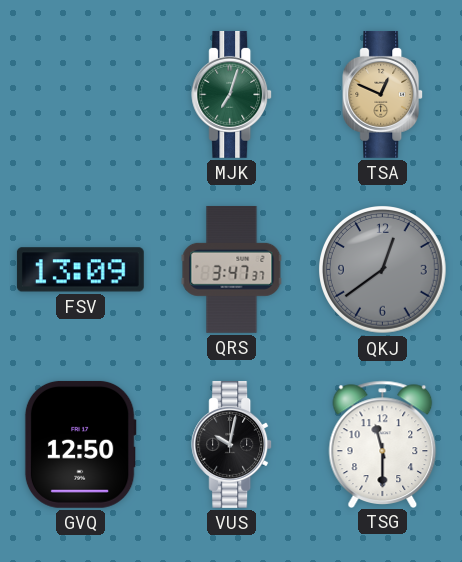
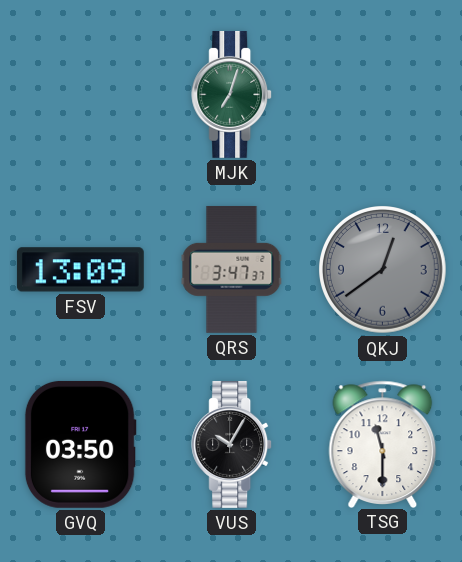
TSA: 12:49 -> none (383, 94)
GVQ: 12:50 -> 03:50 (80, 444)
VUS: 10:02 -> 10:05 (232, 444)
